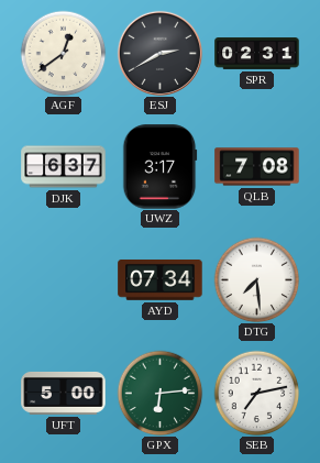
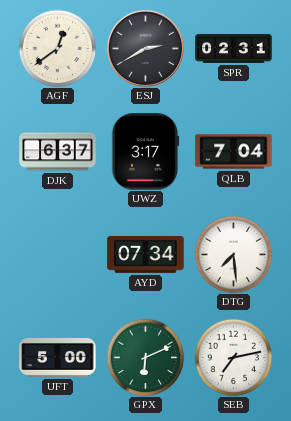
QLB: 7:08 -> 7:04 (234, 152)
GPX: 6:14 -> 6:11 (145, 357)
